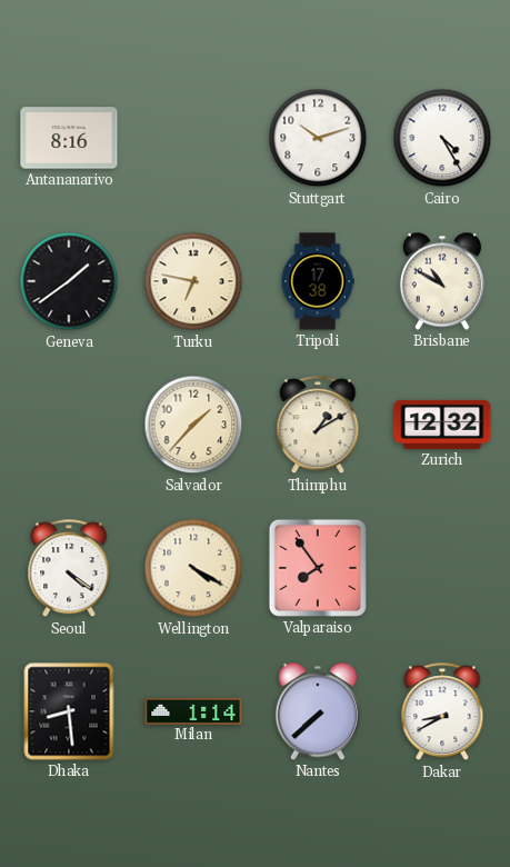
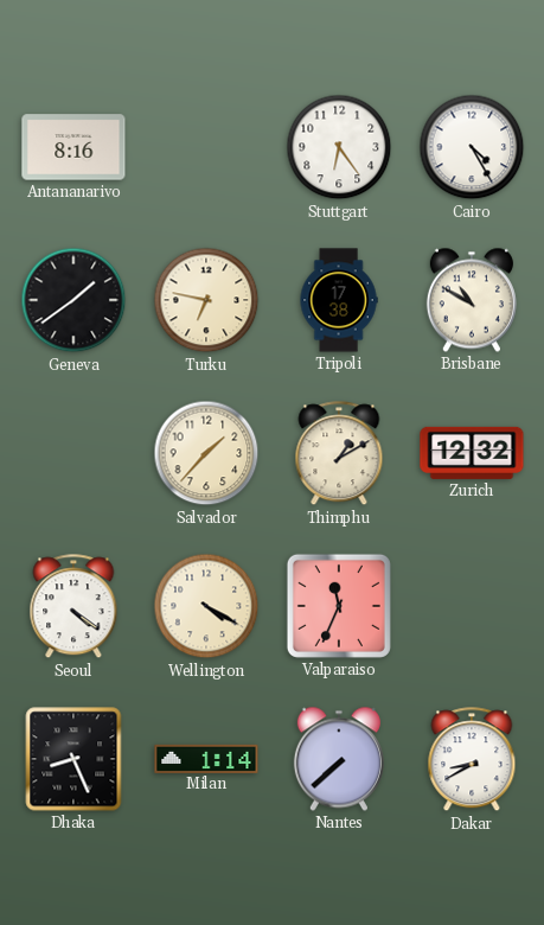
Stuttgart: 10:12 -> 6:24 (339, 147)
Valparaiso: 7:54 -> 11:34 (339, 606)
Dhaka: 8:29 -> 8:26 (73, 759)
